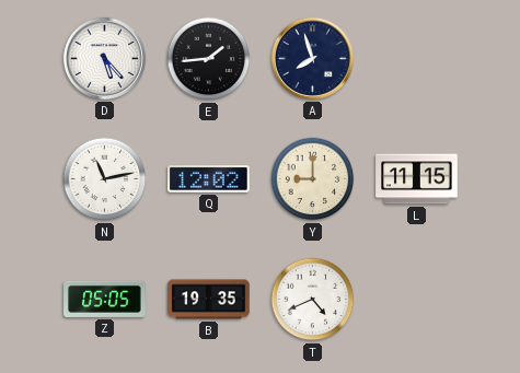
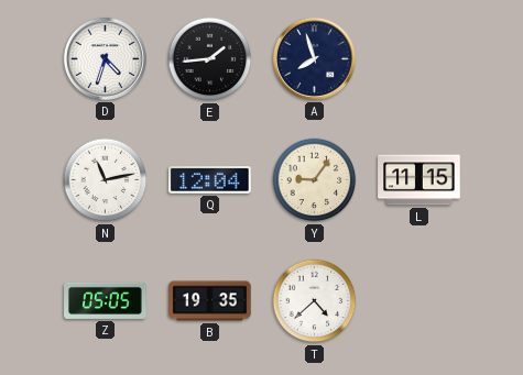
D: 5:23 -> 4:33 (105, 58)
Q: 12:02 -> 12:04 (210, 180)
Y: 9:00 -> 9:06 (315, 180)
T: 4:41 -> 4:38 (315, 301)
